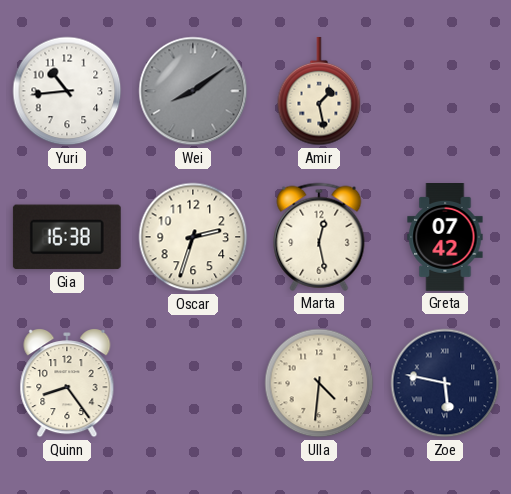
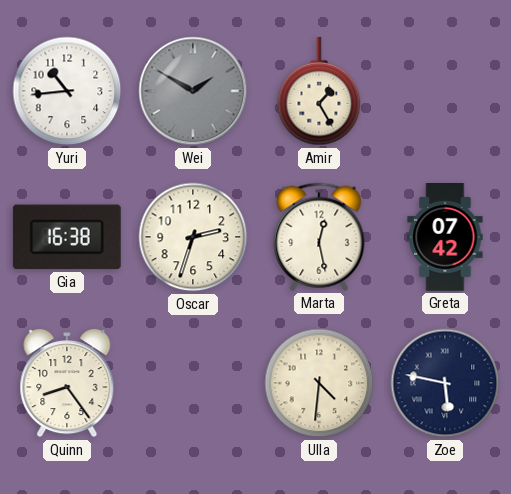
Wei: 8:09 -> 1:50 (193, 91)
Amir: 1:28 -> 1:25 (319, 91)
